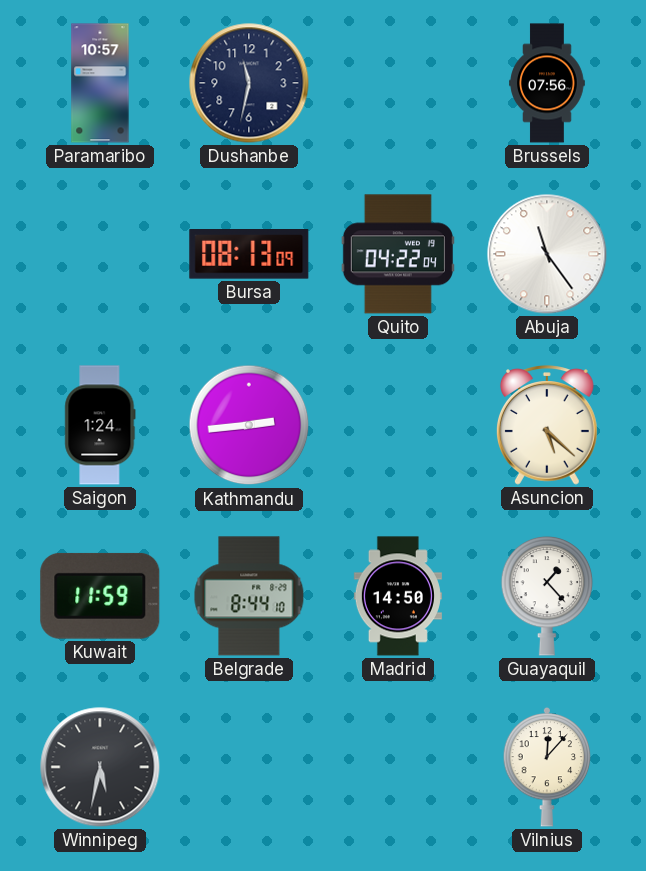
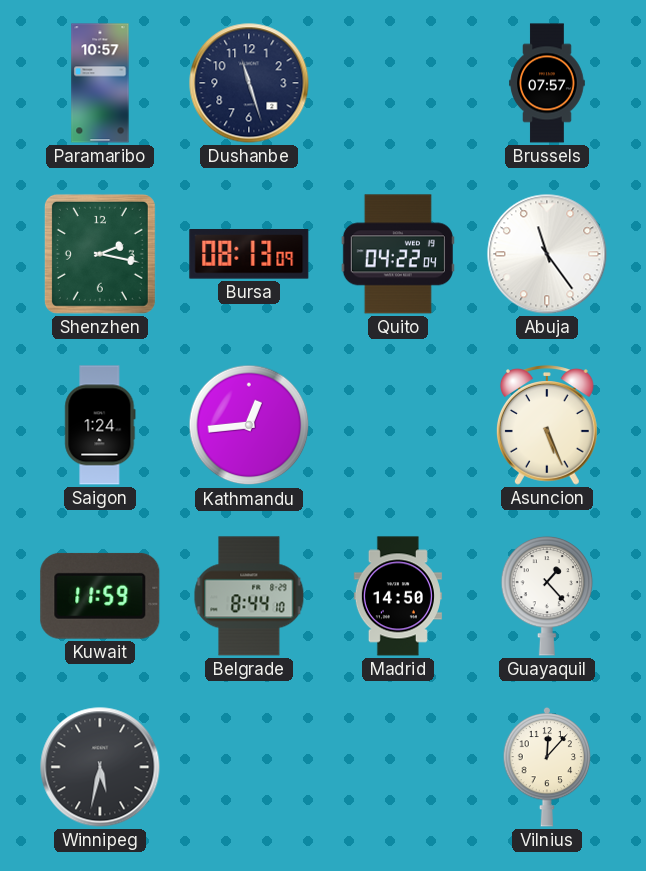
Dushanbe: 11:32 -> 11:27 (249, 83)
Brussels: 07:56 -> 07:57 (547, 83)
Shenzhen: none -> 2:17 (100, 254)
Kathmandu: 2:44 -> 12:44 (249, 425)
Asuncion: 5:22 -> 5:26 (547, 425)
